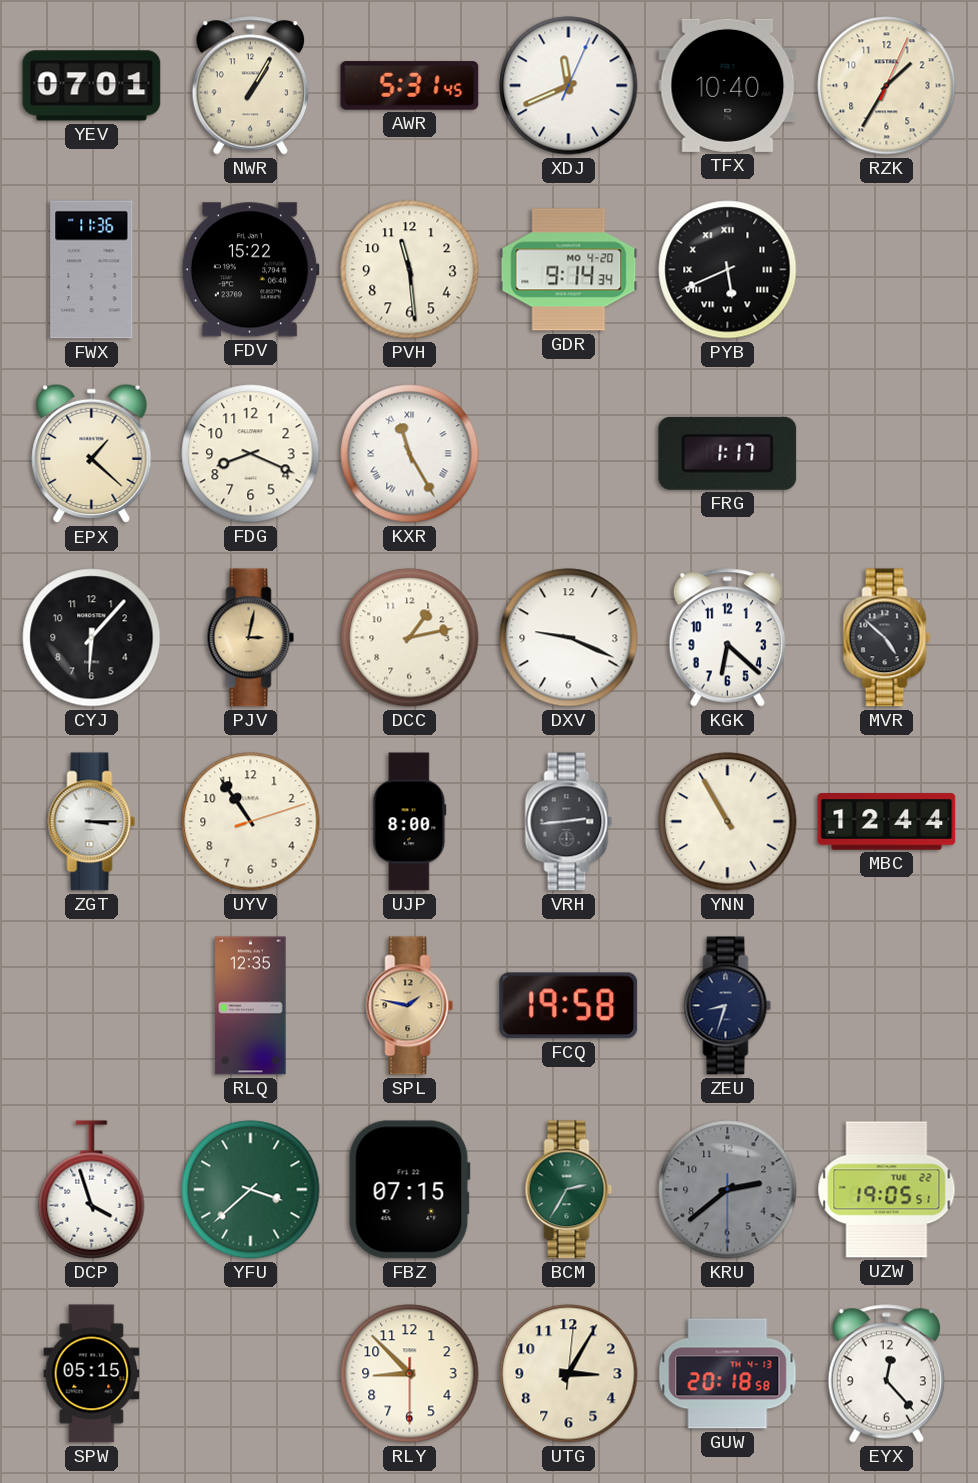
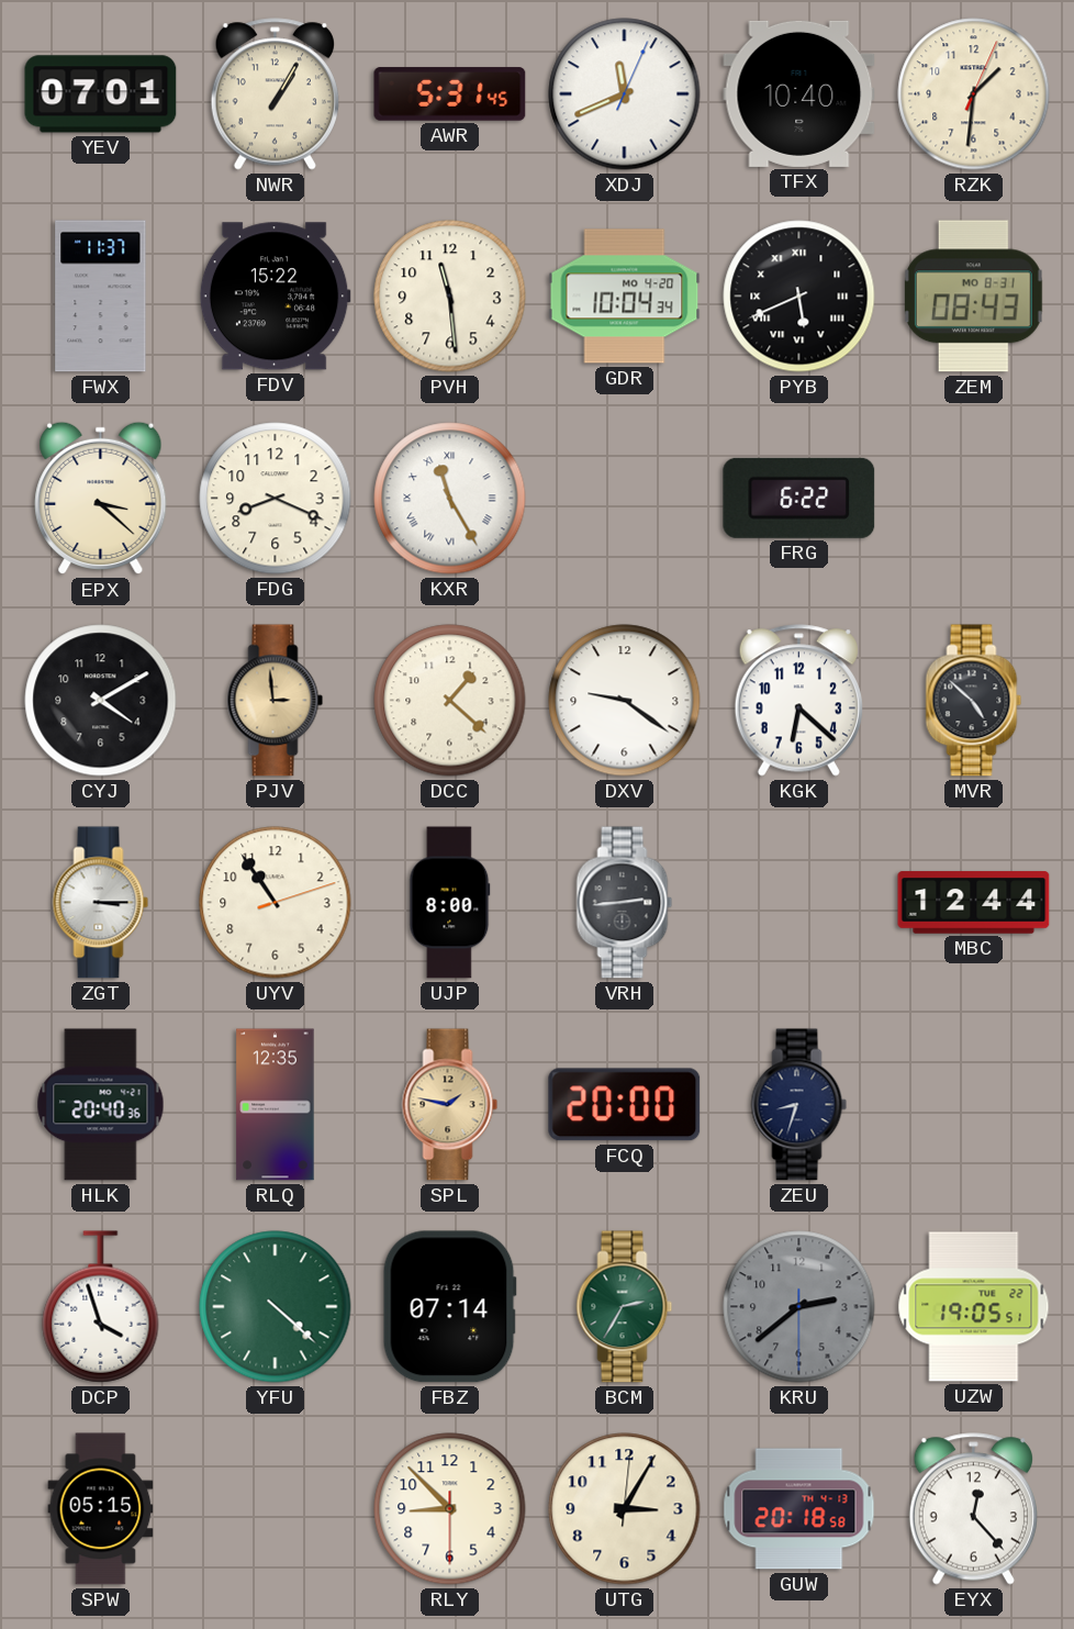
RZK: 1:35 -> 1:31 (974, 94)
FWX: 11:36 -> 11:37 (101, 297)
GDR: 9:14 -> 10:04 (625, 297)
ZEM: none -> 08:43 (973, 297)
EPX: 1:22 -> 3:22 (101, 499)
FRG: 1:17 -> 6:22 (799, 498)
CYJ: 6:07 -> 4:10 (101, 701)
PJV: 3:02 -> 2:59 (276, 701)
DCC: 1:13 -> 1:22 (450, 701)
DXV: 9:19 -> 9:21 (625, 701)
YNN: 10:55 -> none (728, 822)
HLK: none -> 20:40 (101, 1105)
FCQ: 19:58 -> 20:00 (625, 1105)
YFU: 3:38 -> 4:22 (276, 1307)
FBZ: 07:15 -> 07:14 (449, 1307)
